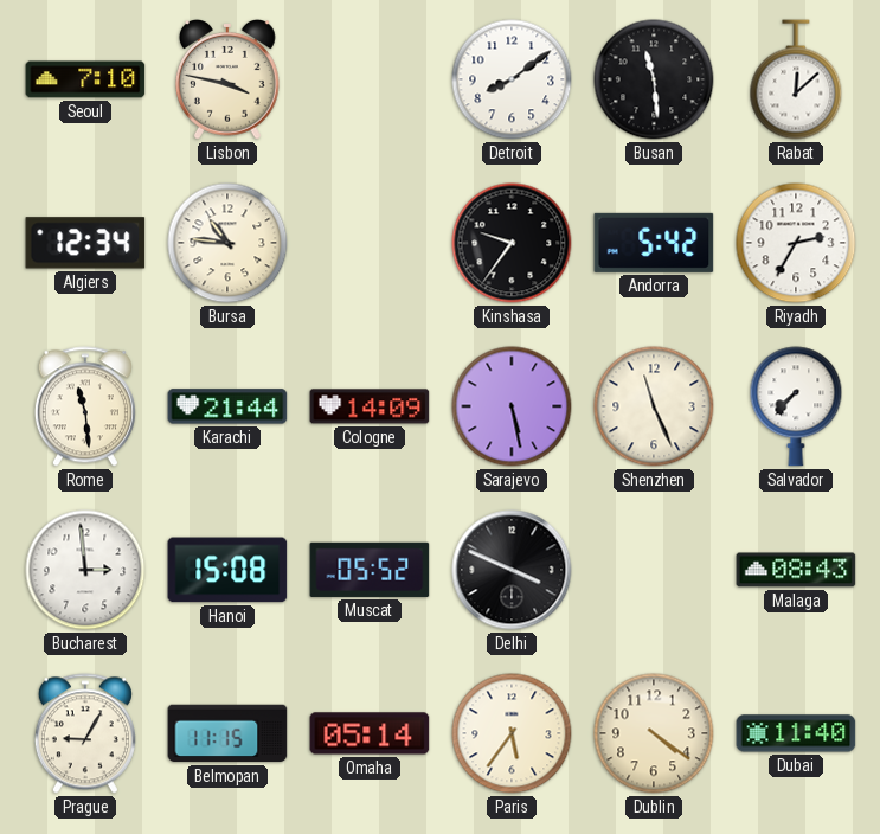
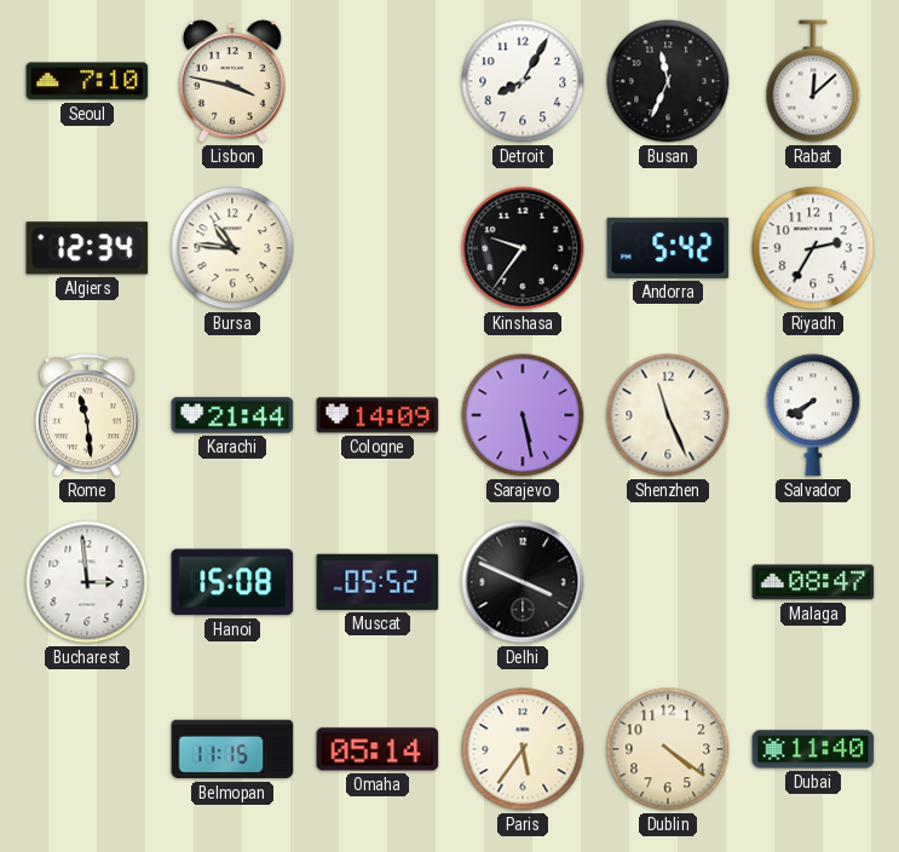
Detroit: 8:09 -> 8:05 (523, 81)
Busan: 11:29 -> 11:34 (668, 81)
Salvador: 7:37 -> 7:40 (813, 415)
Malaga: 08:43 -> 08:47 (813, 582)
Prague: 9:05 -> none (85, 733)
